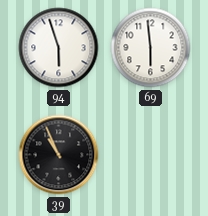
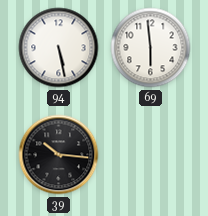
94: 5:57 -> 5:28 (59, 48)
39: 10:56 -> 10:16 (59, 155)
